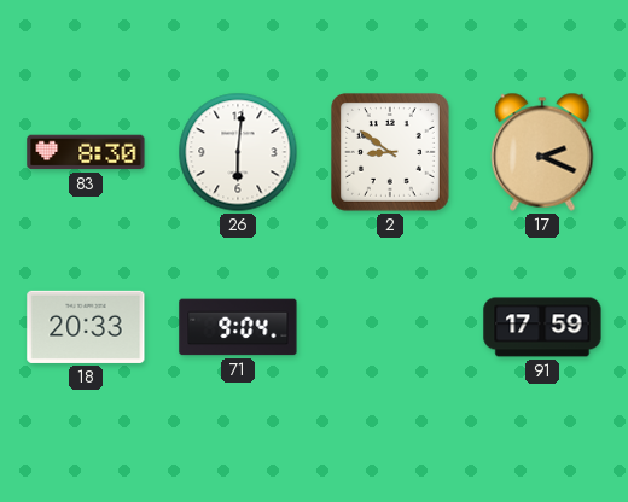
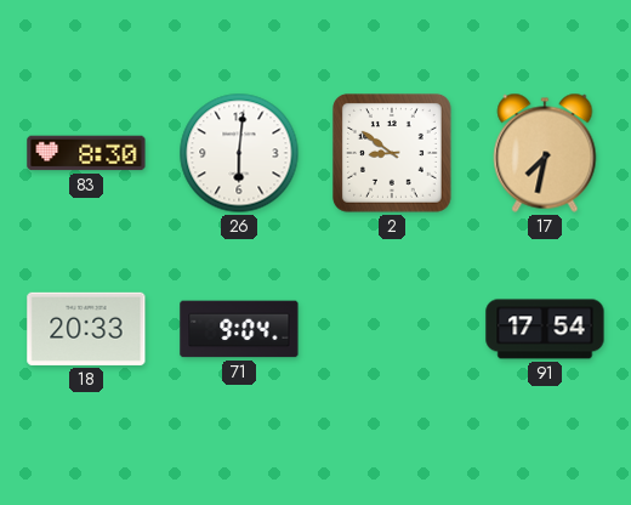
17: 2:19 -> 7:32 (545, 153)
91: 17:59 -> 17:54 (545, 329)
